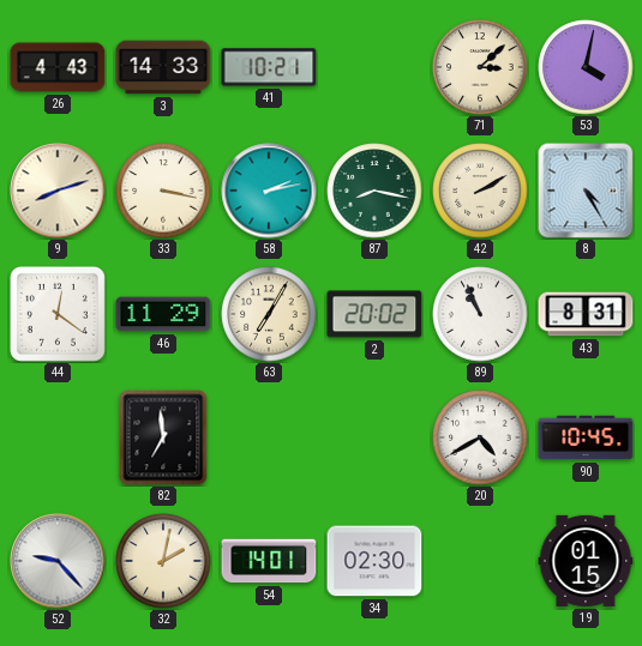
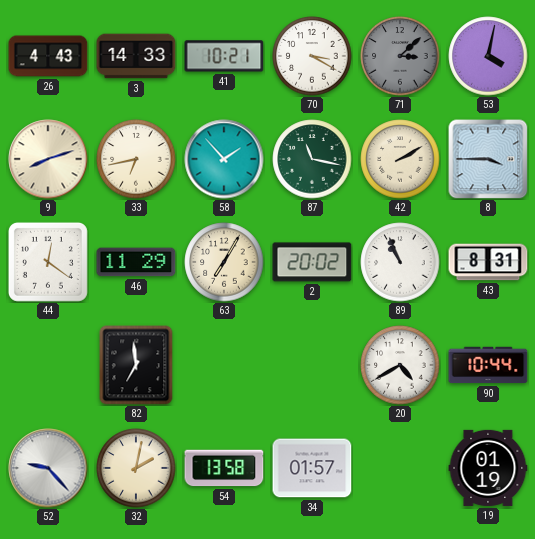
70: none -> 3:20 (312, 56)
71 dial: cream -> grey (400, 56)
33: 3:17 -> 6:43 (136, 159)
58: 2:13 -> 1:53 (224, 159)
87: 8:17 -> 11:17 (312, 159)
8: 4:25 -> 3:45 (488, 159)
90: 10:45 -> 10:44 (488, 365)
54: 14:01 -> 13:58 (224, 468)
34: 02:30 -> 01:57 (312, 468)
19: 01:15 -> 01:19 (488, 468)
